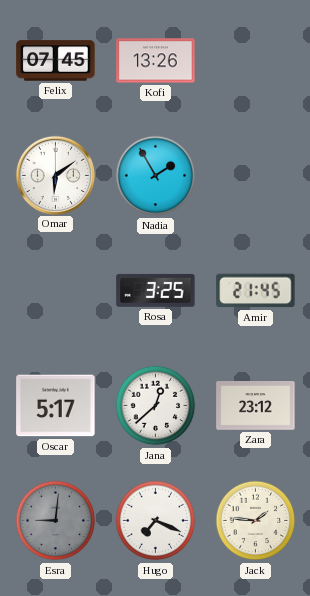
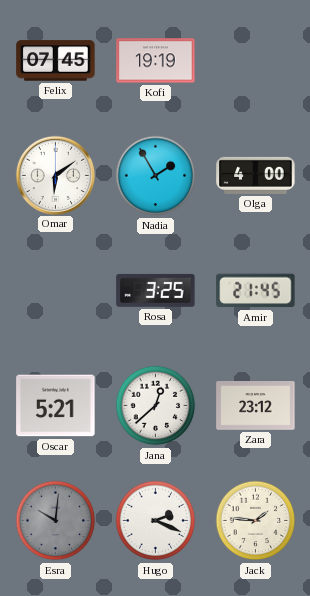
Kofi: 13:26 -> 19:19 (156, 61)
Olga: none -> 4:00 (256, 175)
Oscar: 5:17 -> 5:21 (56, 406)
Esra: 9:01 -> 10:01 (56, 521)
Hugo: 7:19 -> 2:19 (156, 521)
